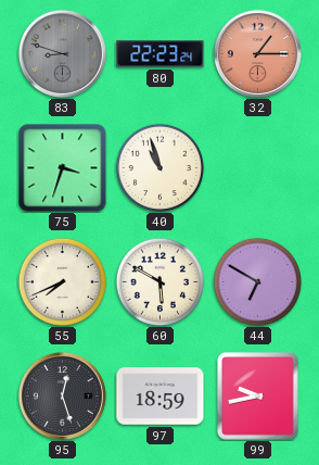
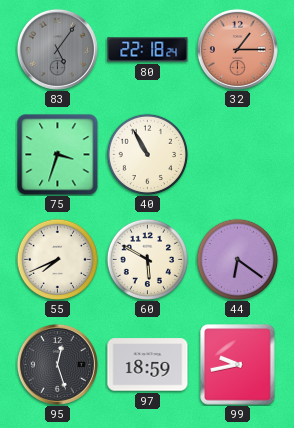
83: 8:48 -> 5:06 (57, 49)
80: 22:23 -> 22:18 (148, 50)
40: 10:57 -> 10:55 (147, 154)
44: 6:50 -> 6:21 (237, 259)
